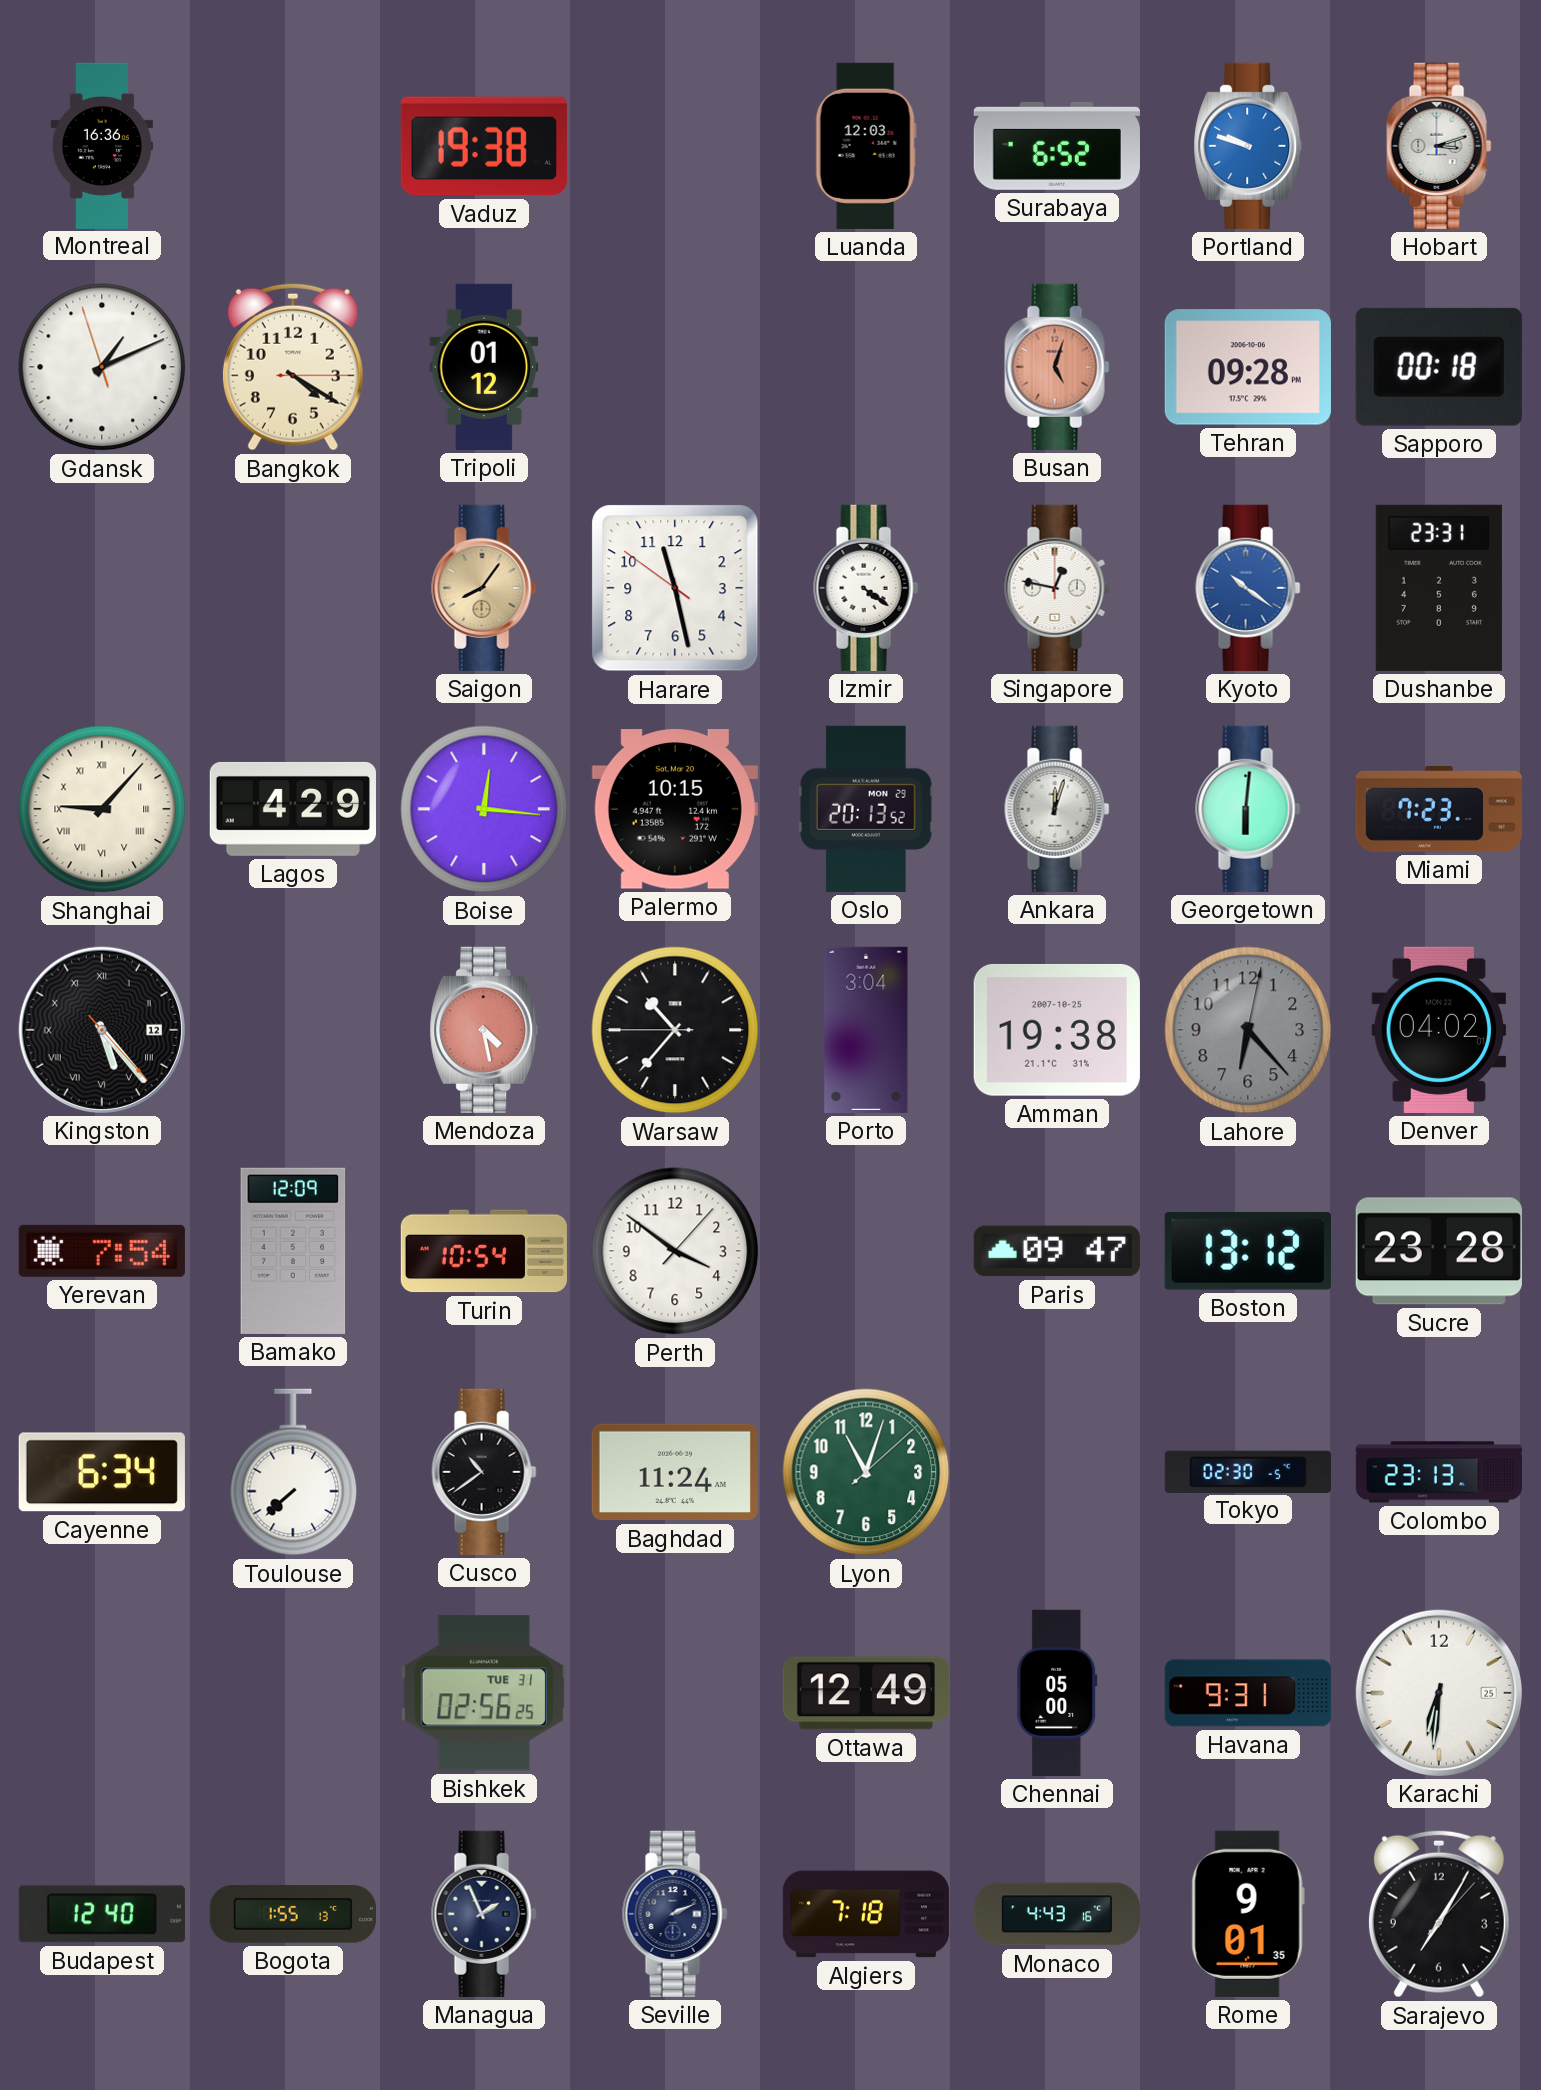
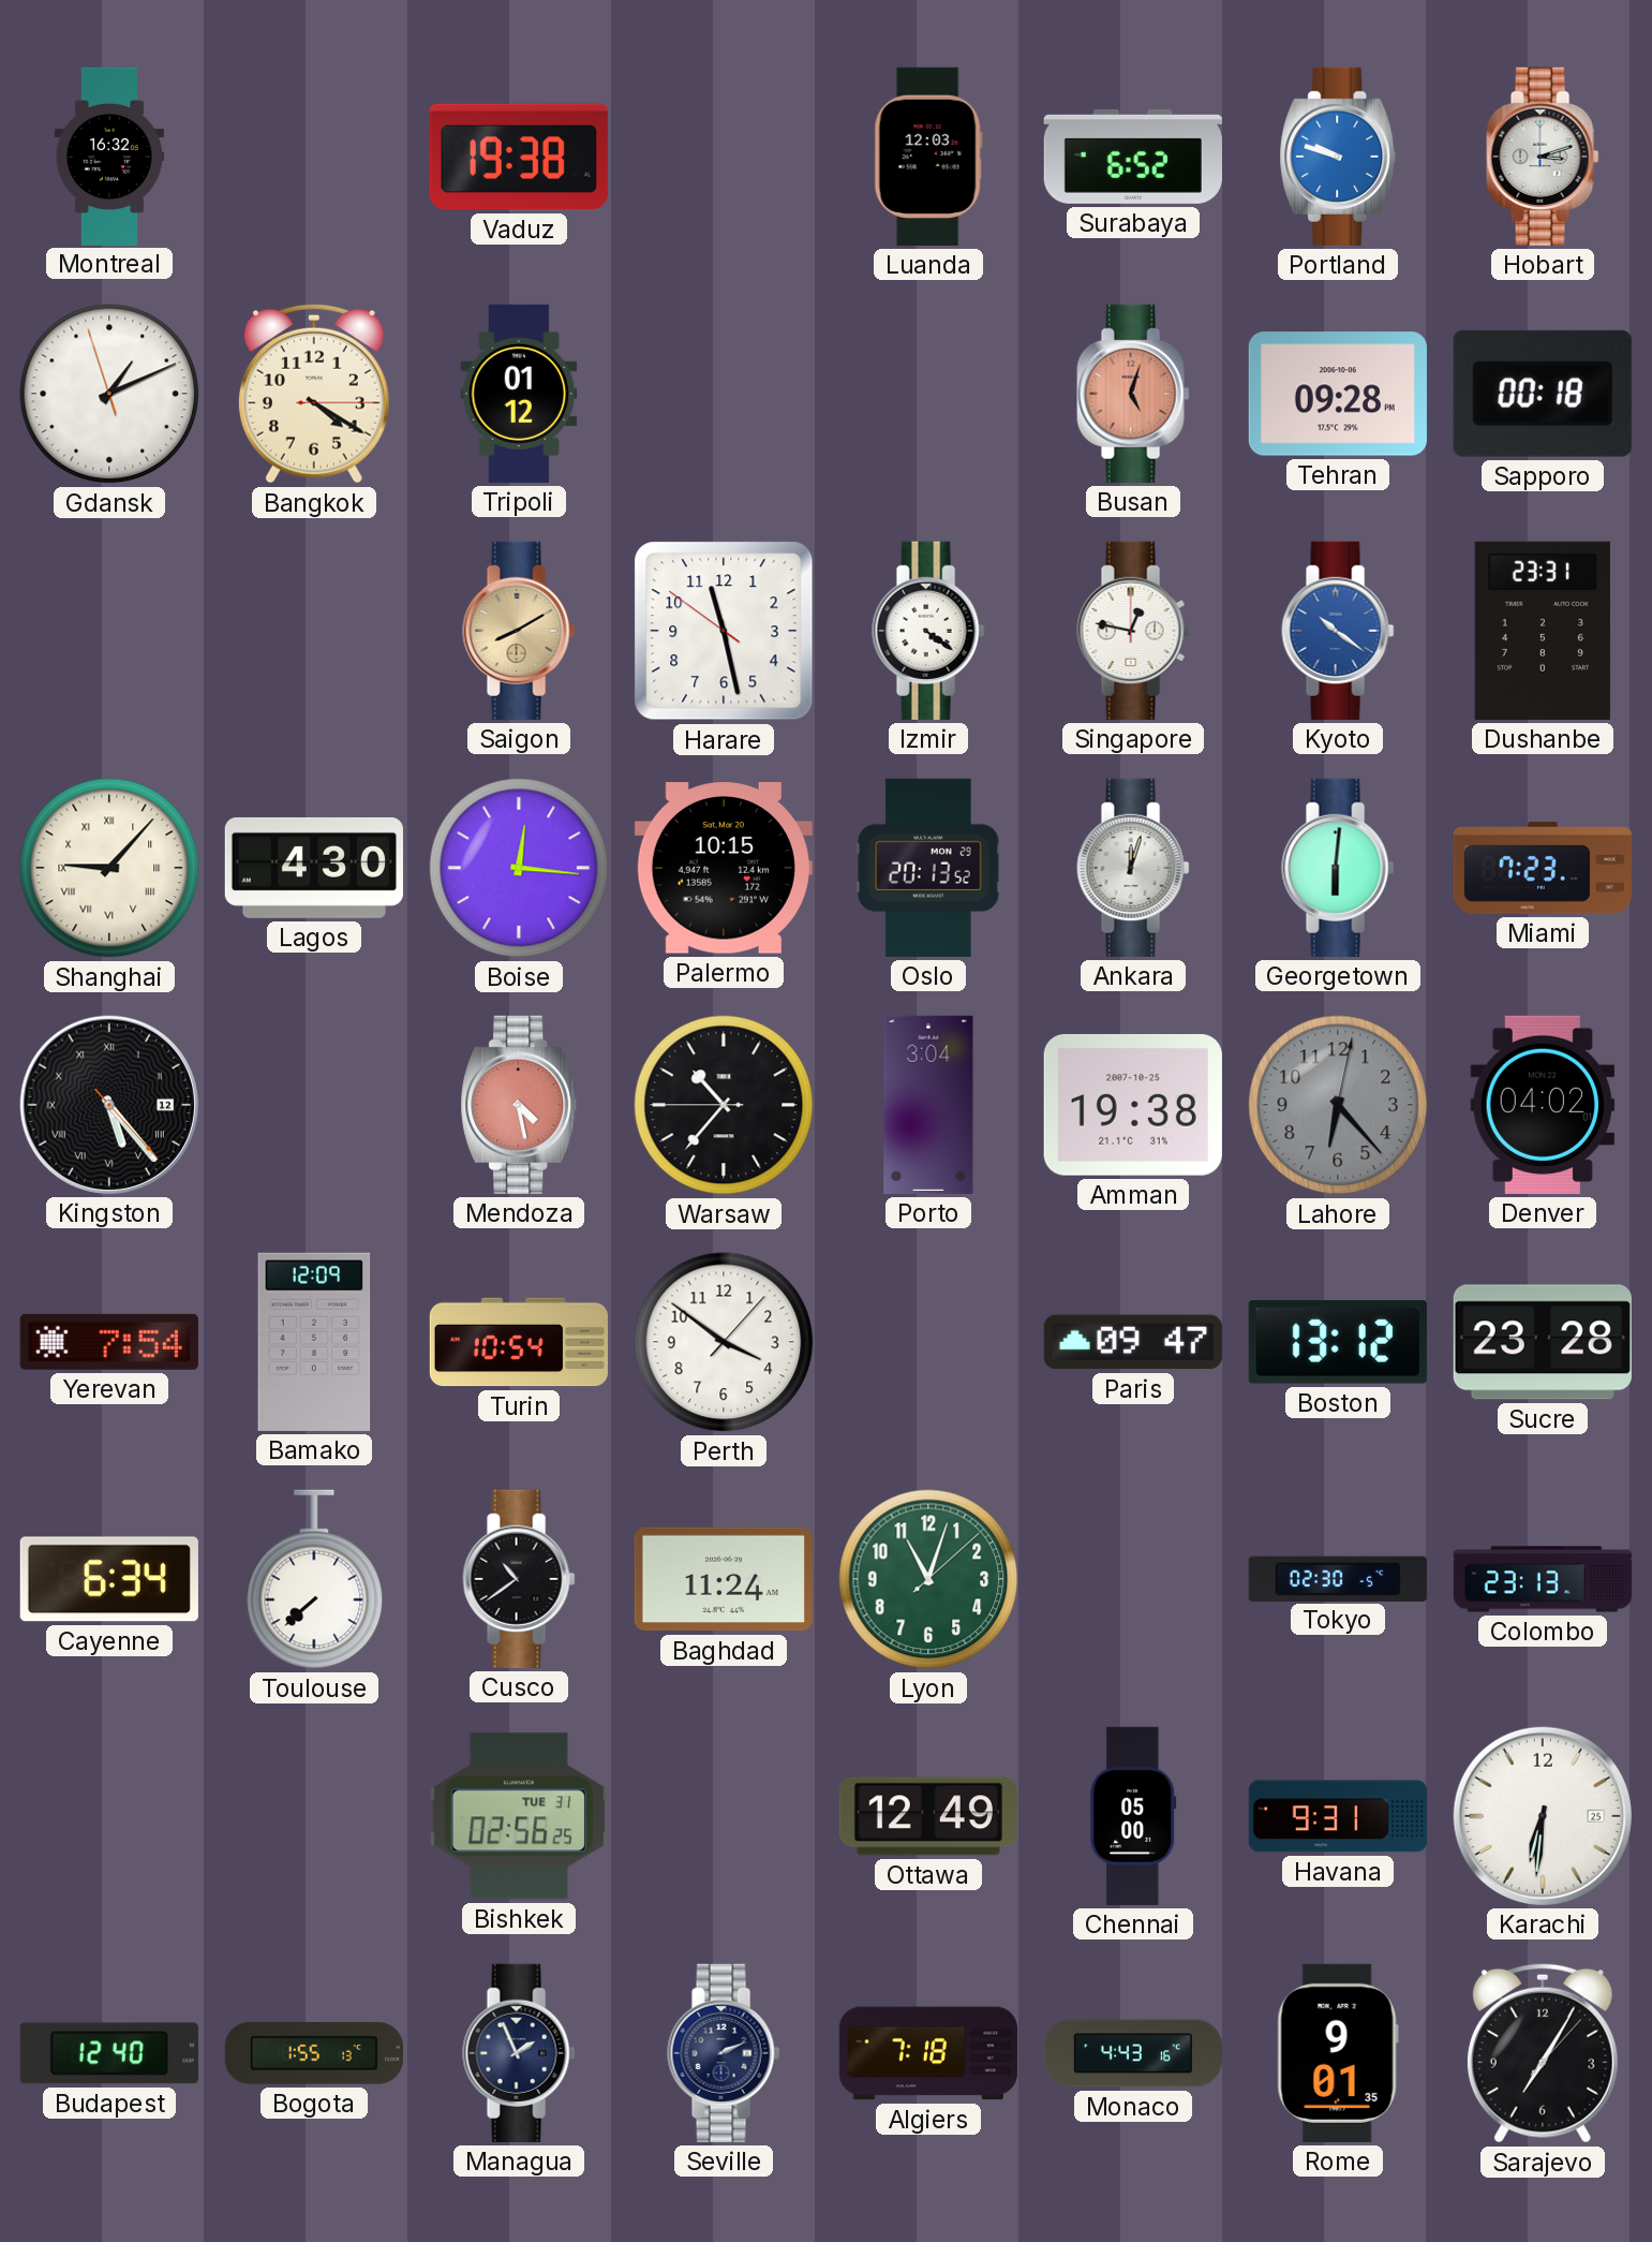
Montreal: 16:36 -> 16:32 (109, 156)
Saigon: 8:06 -> 8:10 (519, 631)
Lagos: 4:29 -> 4:30 (314, 868)
